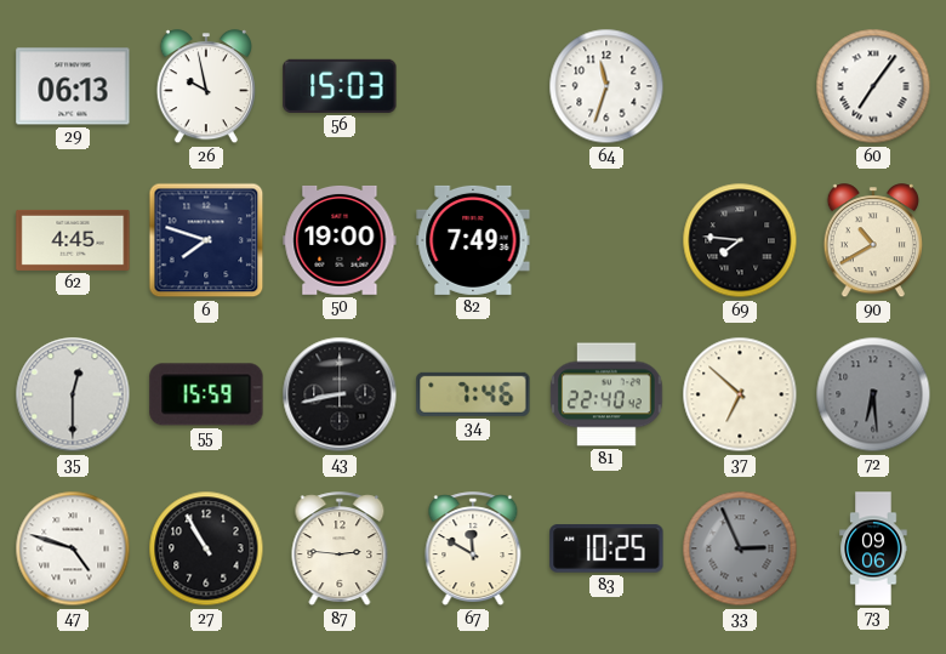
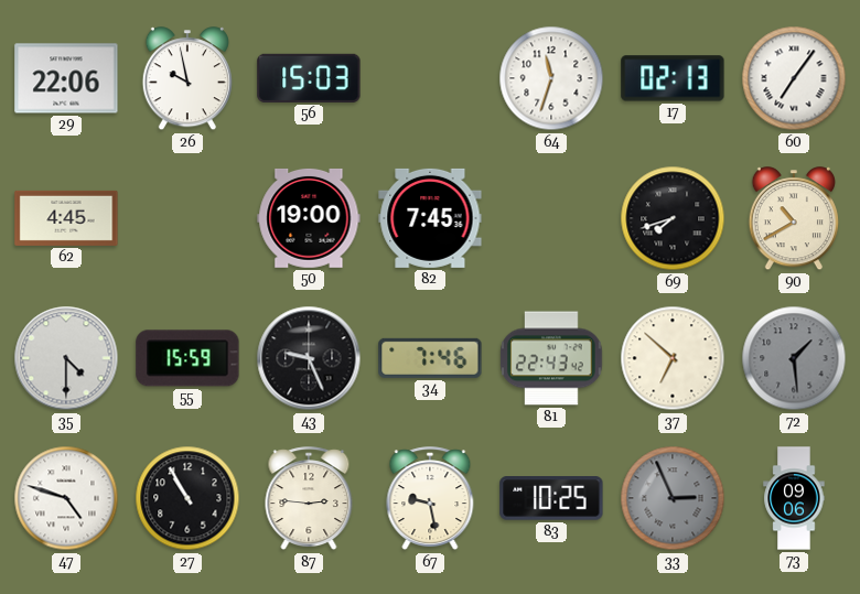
29: 06:13 -> 22:06 (66, 78)
17: none -> 02:13 (673, 78)
6: 7:48 -> none (206, 240)
82: 7:49 -> 7:45 (430, 218)
69: 7:46 -> 7:42 (673, 218)
35: 12:30 -> 4:30 (66, 358)
43: 8:43 -> 9:26 (309, 358)
81: 22:40 -> 22:43 (551, 358)
72: 6:29 -> 1:29 (794, 358)
67: 11:50 -> 9:28 (430, 499)
